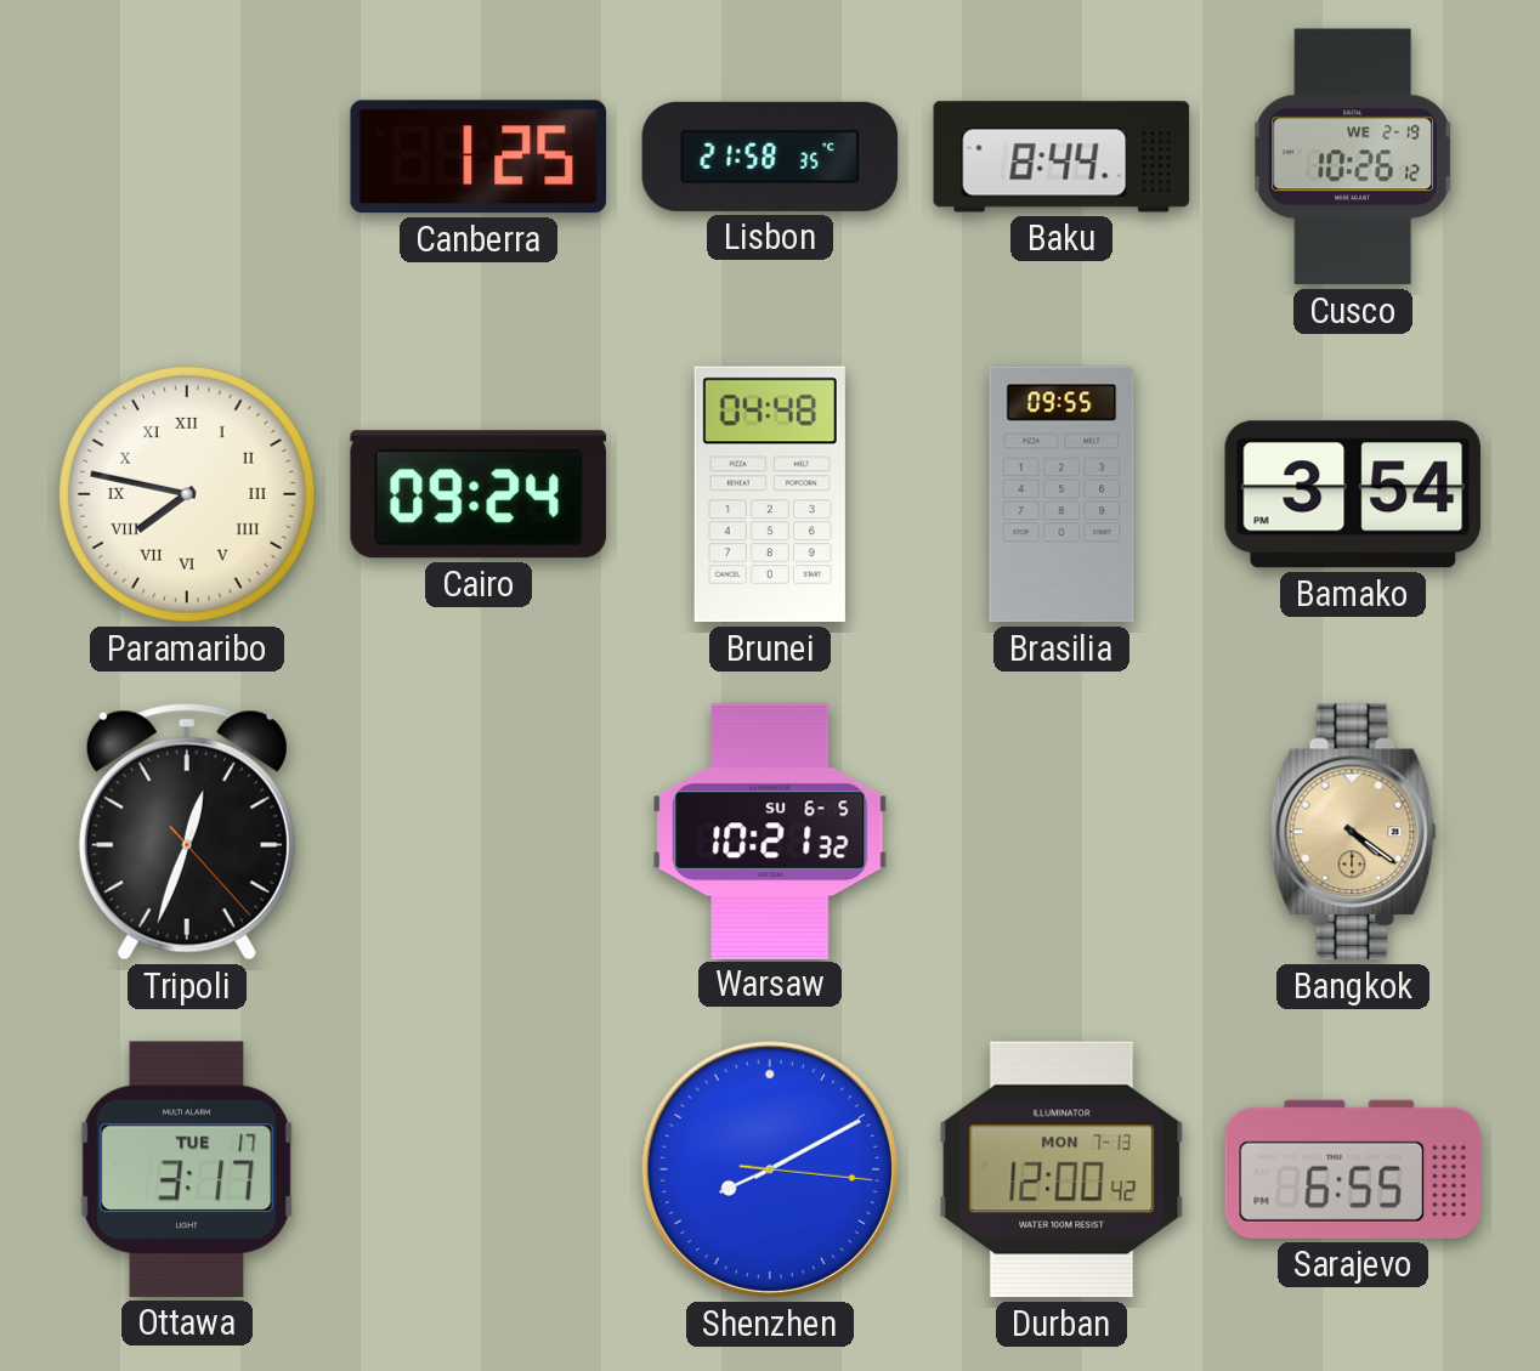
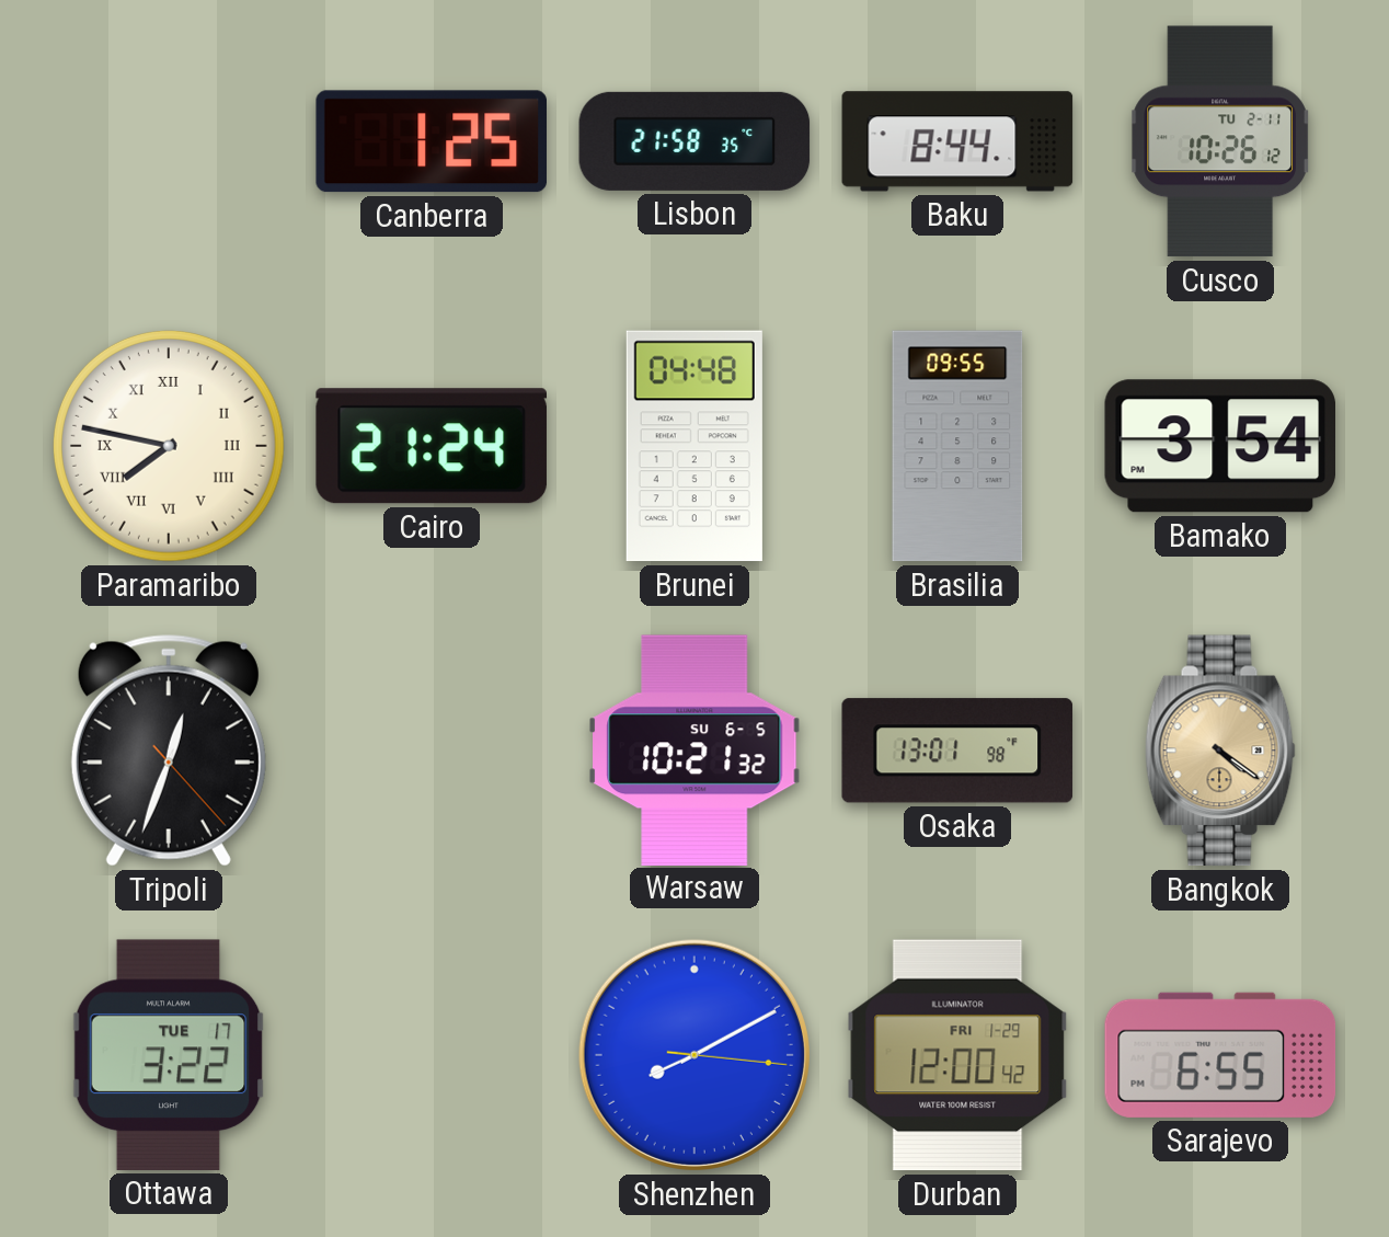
Cusco date: WE 2-19 -> TU 2-11 (1220, 141)
Cairo: 09:24 -> 21:24 (432, 446)
Osaka: none -> 13:01 (957, 751)
Ottawa: 3:17 -> 3:22 (169, 1055)
Durban date: MON 7-13 -> FRI 1-29 (957, 1055)
